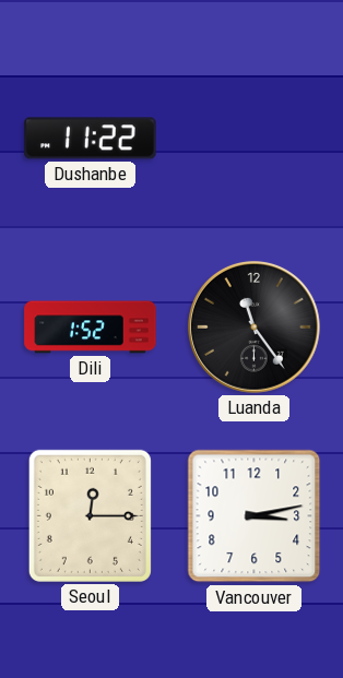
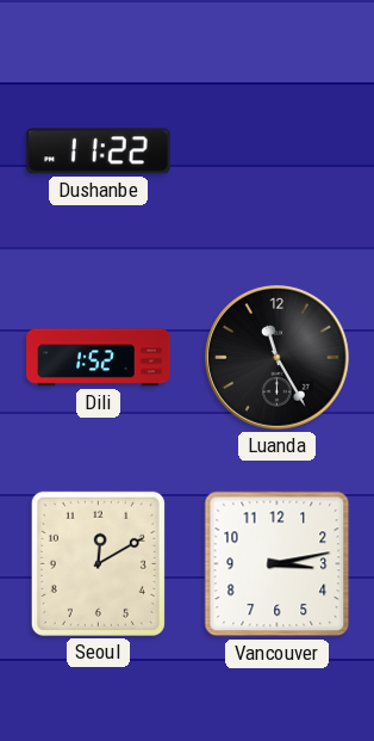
Luanda: 11:24 -> 11:25 (276, 357)
Seoul: 12:15 -> 12:10 (98, 563)
